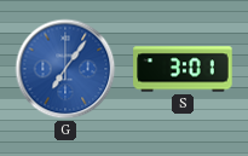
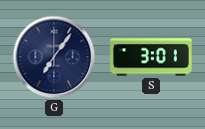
G dial: blue -> navy (54, 57)
